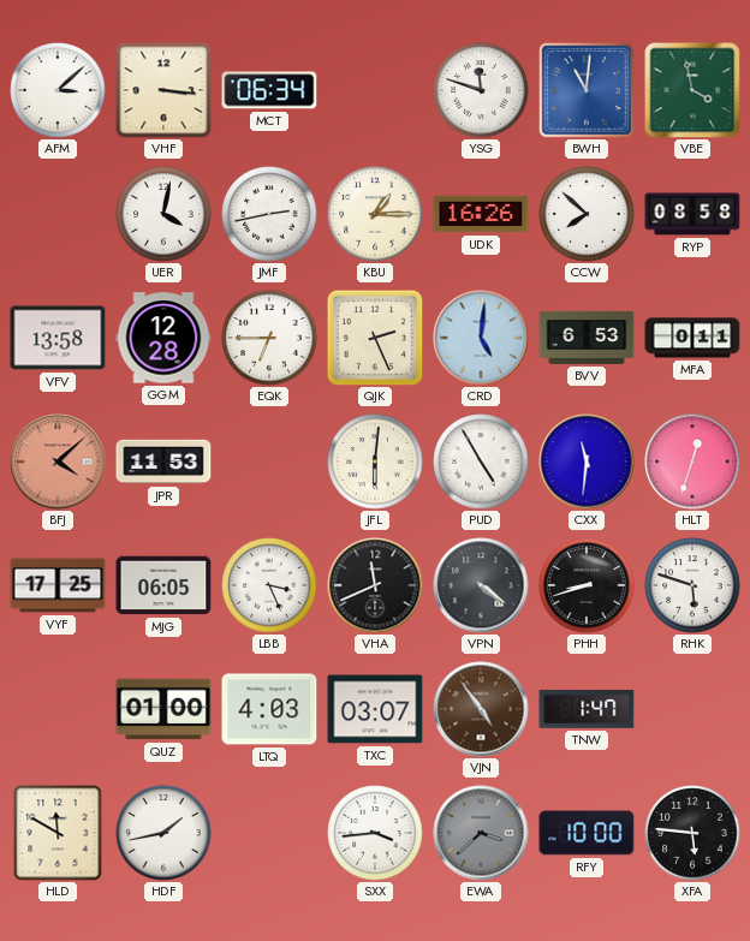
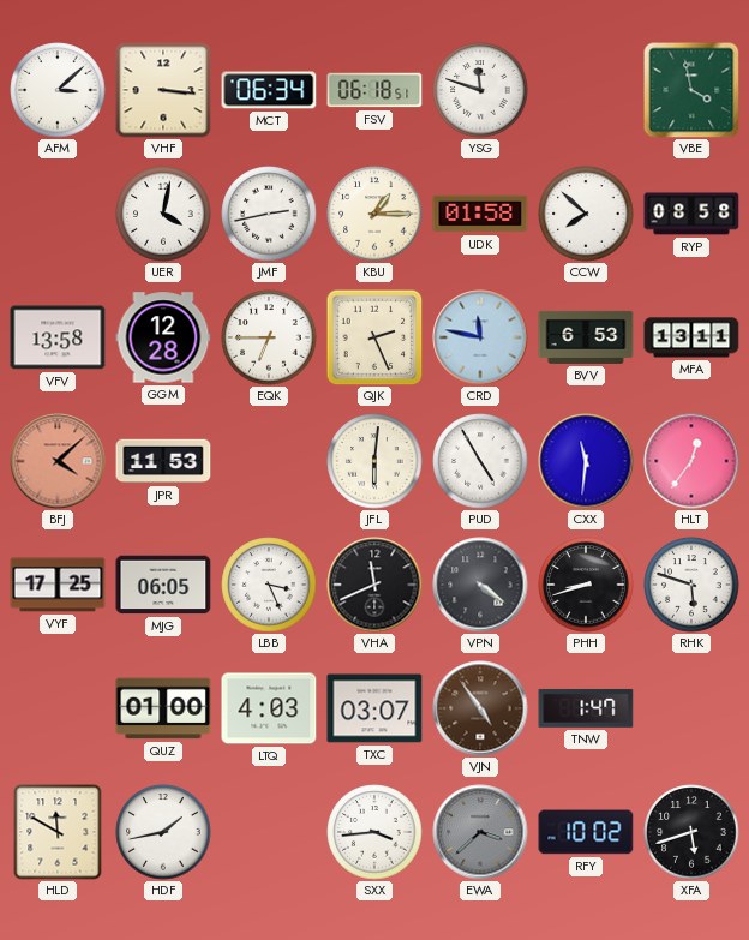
FSV: none -> 06:18 (374, 90)
BWH: 11:01 -> none (587, 90)
UDK: 16:26 -> 01:58 (480, 214)
CRD: 5:01 -> 11:47 (480, 337)
MFA: 0:11 -> 13:11 (691, 337)
HLT: 12:33 -> 12:36 (691, 461)
RFY: 10:00 -> 10:02 (586, 832)
XFA: 5:46 -> 5:42 (691, 832)
